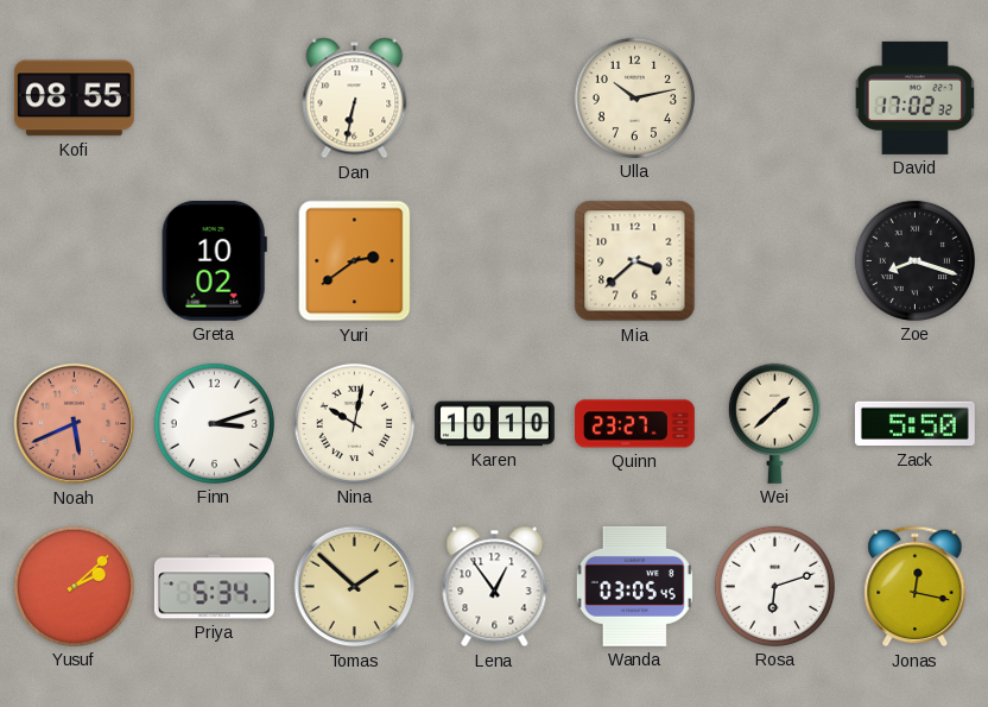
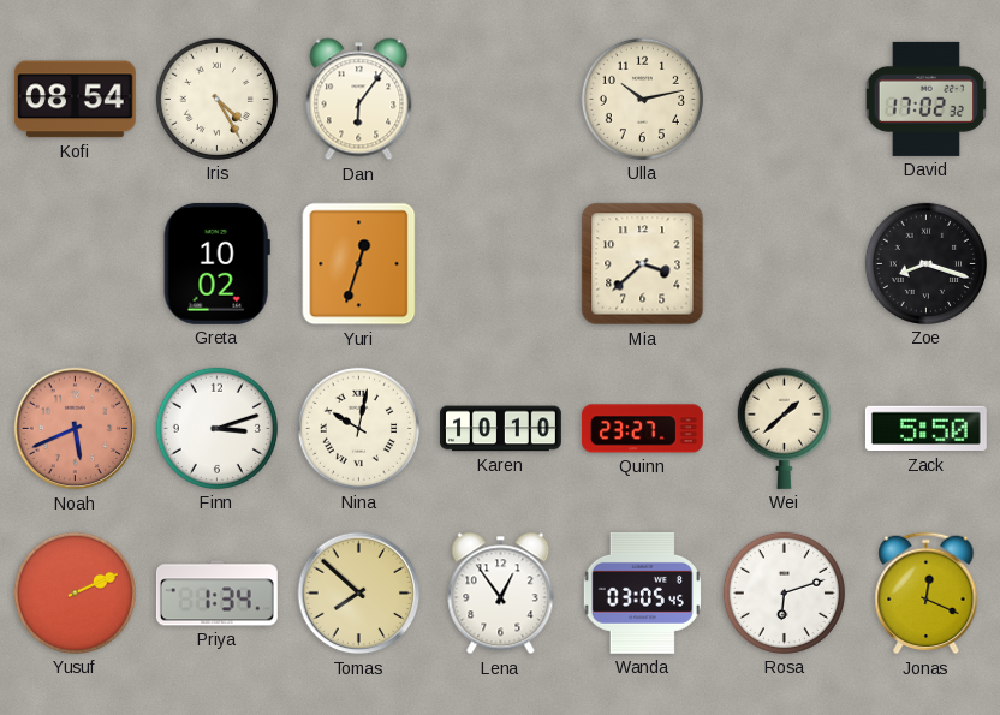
Kofi: 08:55 -> 08:54 (75, 100)
Iris: none -> 4:25 (216, 99)
Dan: 6:32 -> 6:06 (359, 100)
Yuri: 2:39 -> 12:33 (359, 264)
Yusuf: 2:08 -> 2:11 (75, 592)
Priya: 5:34 -> 1:34 (216, 594)
Tomas: 1:52 -> 7:52 (359, 594)
Jonas: 12:17 -> 12:19 (927, 594)
